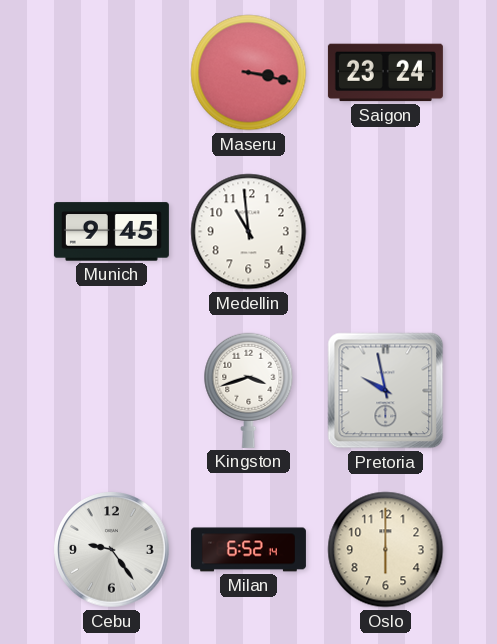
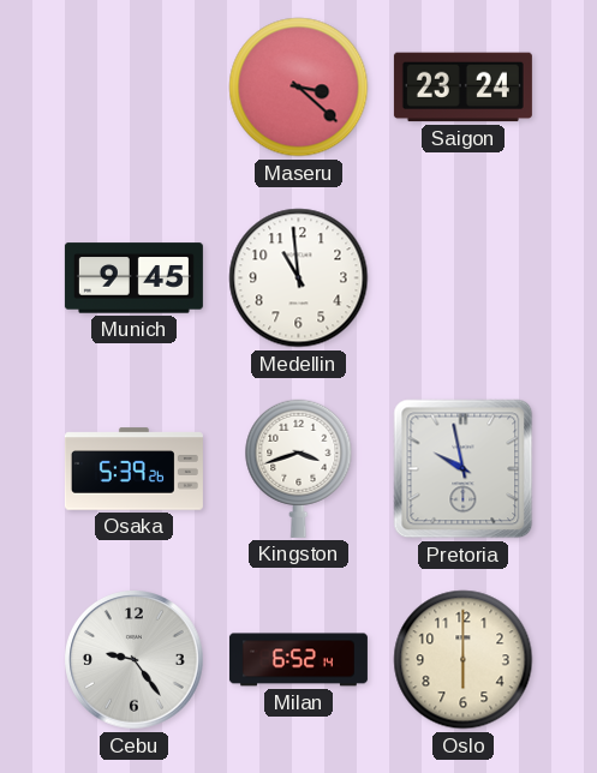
Maseru: 3:17 -> 3:22 (299, 88)
Osaka: none -> 5:39 (133, 469)
